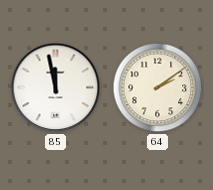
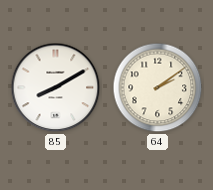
85: 11:58 -> 8:10 (56, 88)
